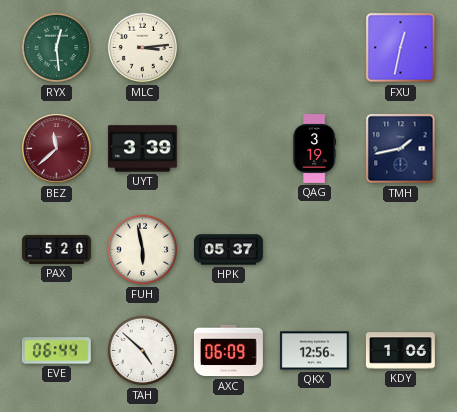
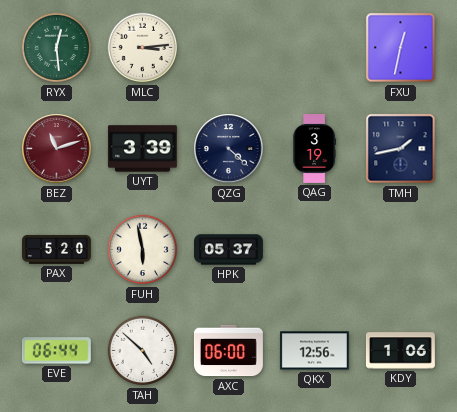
BEZ: 11:38 -> 11:12 (57, 149)
QZG: none -> 4:22 (229, 149)
AXC: 06:09 -> 06:00 (228, 351)
